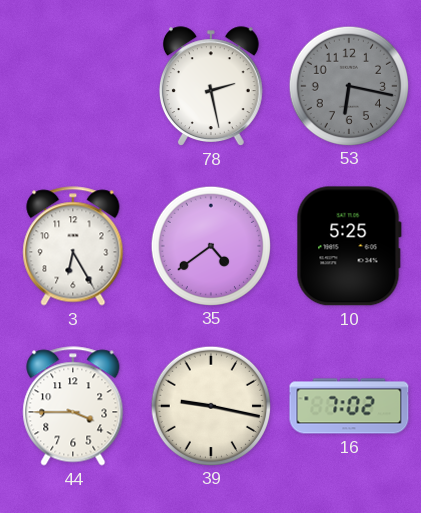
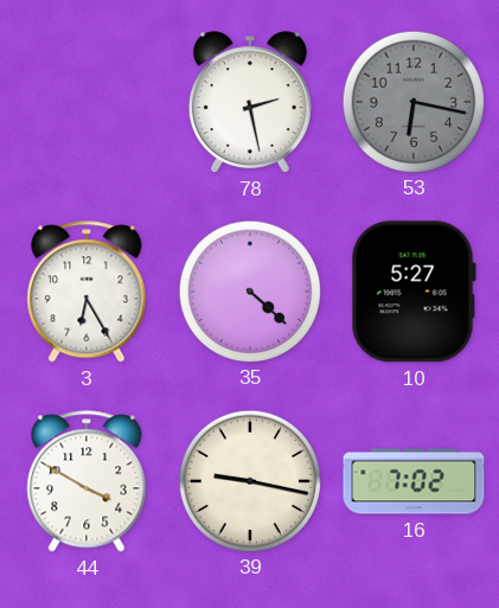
35: 4:39 -> 4:22 (249, 290)
10: 5:25 -> 5:27 (414, 292)
44: 3:45 -> 3:50 (87, 481)
